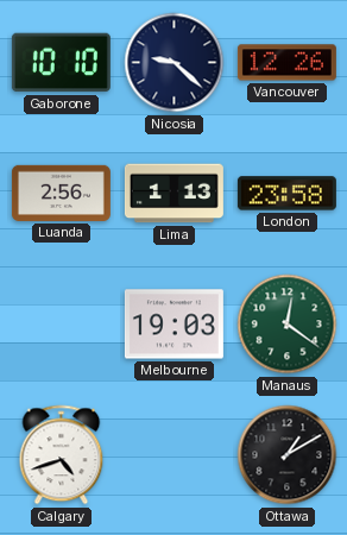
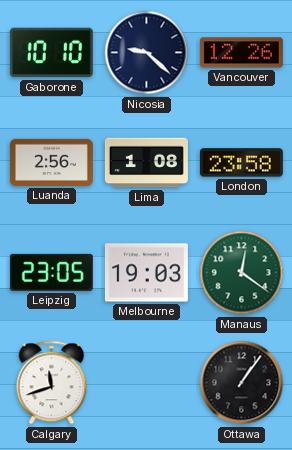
Lima: 1:13 -> 1:08 (146, 163)
Leipzig: none -> 23:05 (51, 272)
Calgary: 4:42 -> 11:42 (52, 383)
Ottawa: 1:10 -> 1:06 (242, 383)
